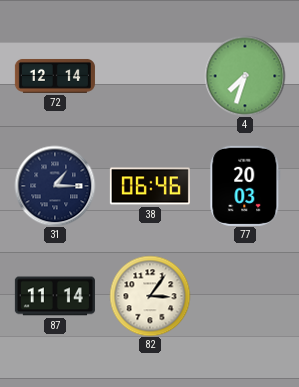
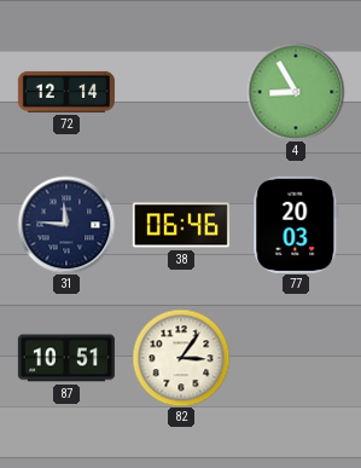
4: 7:33 -> 8:55 (296, 92)
31: 1:15 -> 11:46 (66, 225)
87: 11:14 -> 10:51 (66, 358)
